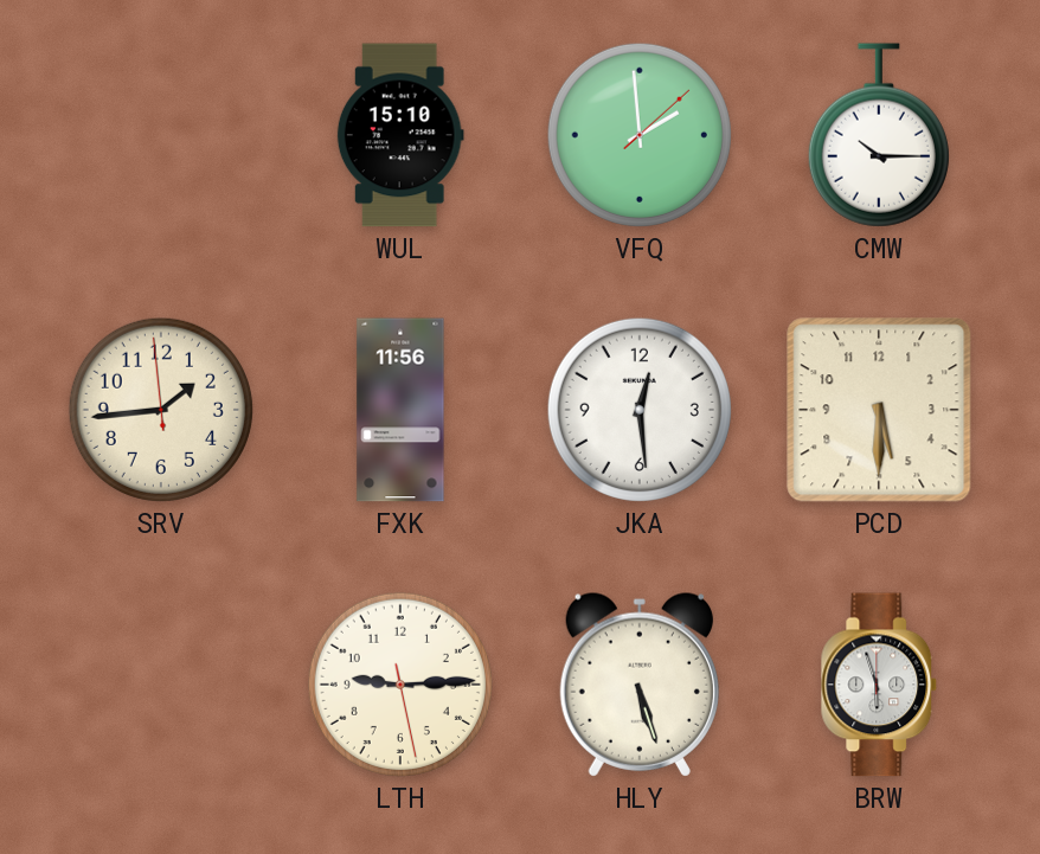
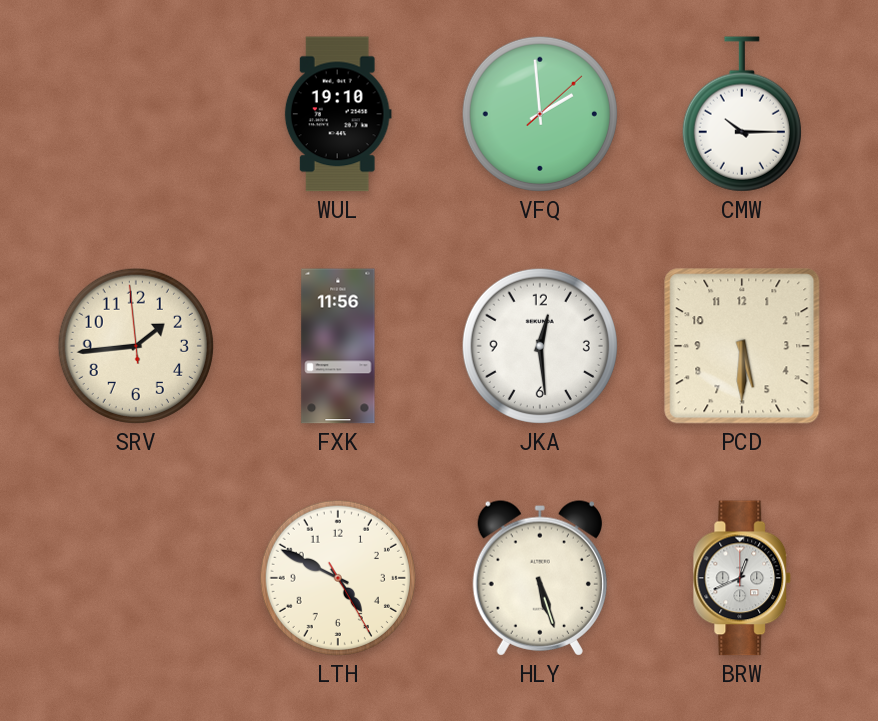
WUL: 15:10 -> 19:10 (338, 114)
LTH: 9:14 -> 4:49 (338, 578)
BRW: 5:57 -> 12:41 (742, 578)
